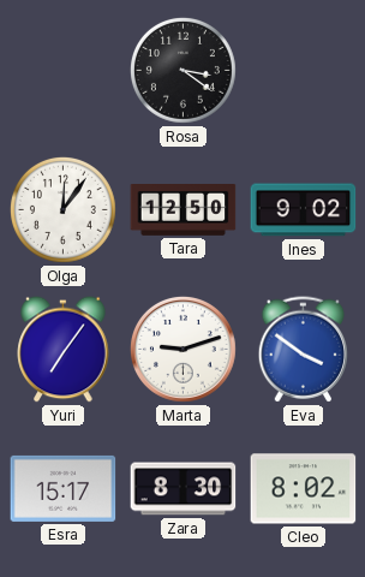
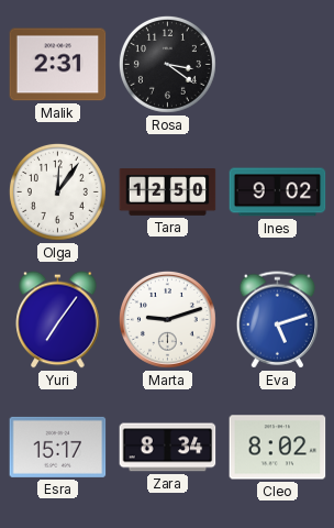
Malik: none -> 2:31 (58, 65)
Eva: 3:51 -> 5:12 (278, 320)
Zara: 8:30 -> 8:34 (168, 448)
